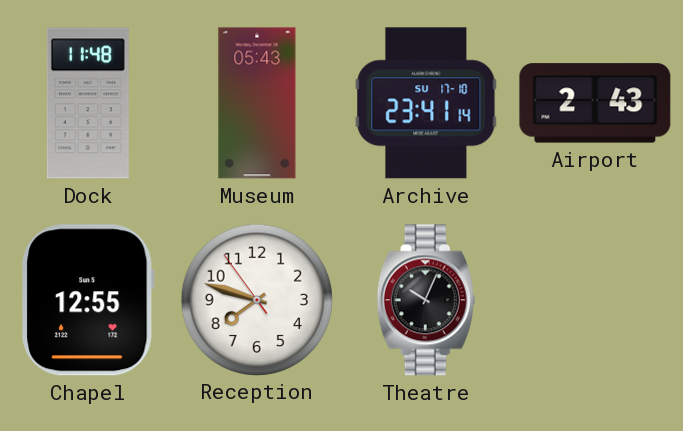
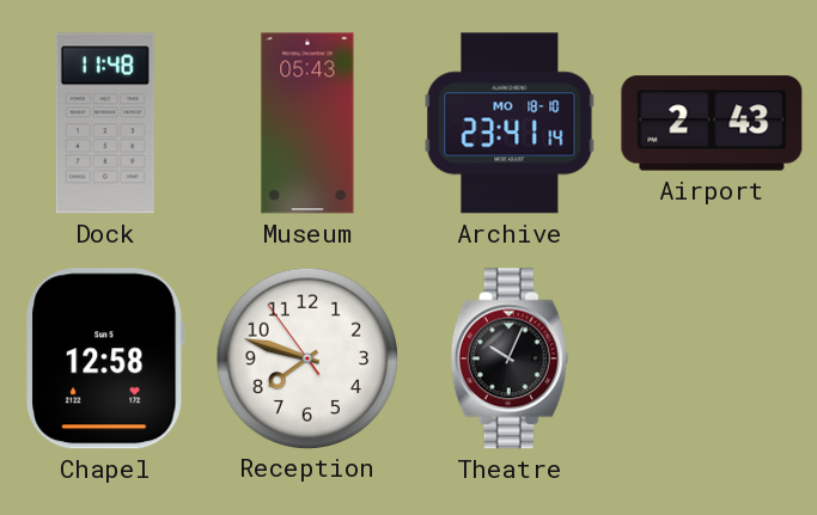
Archive date: SU 17-10 -> MO 18-10 (510, 123)
Chapel: 12:55 -> 12:58 (105, 358)
